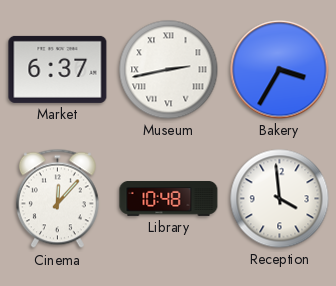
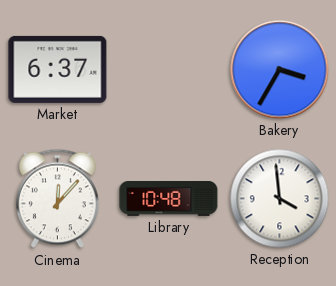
Museum: 2:43 -> none (169, 70)
